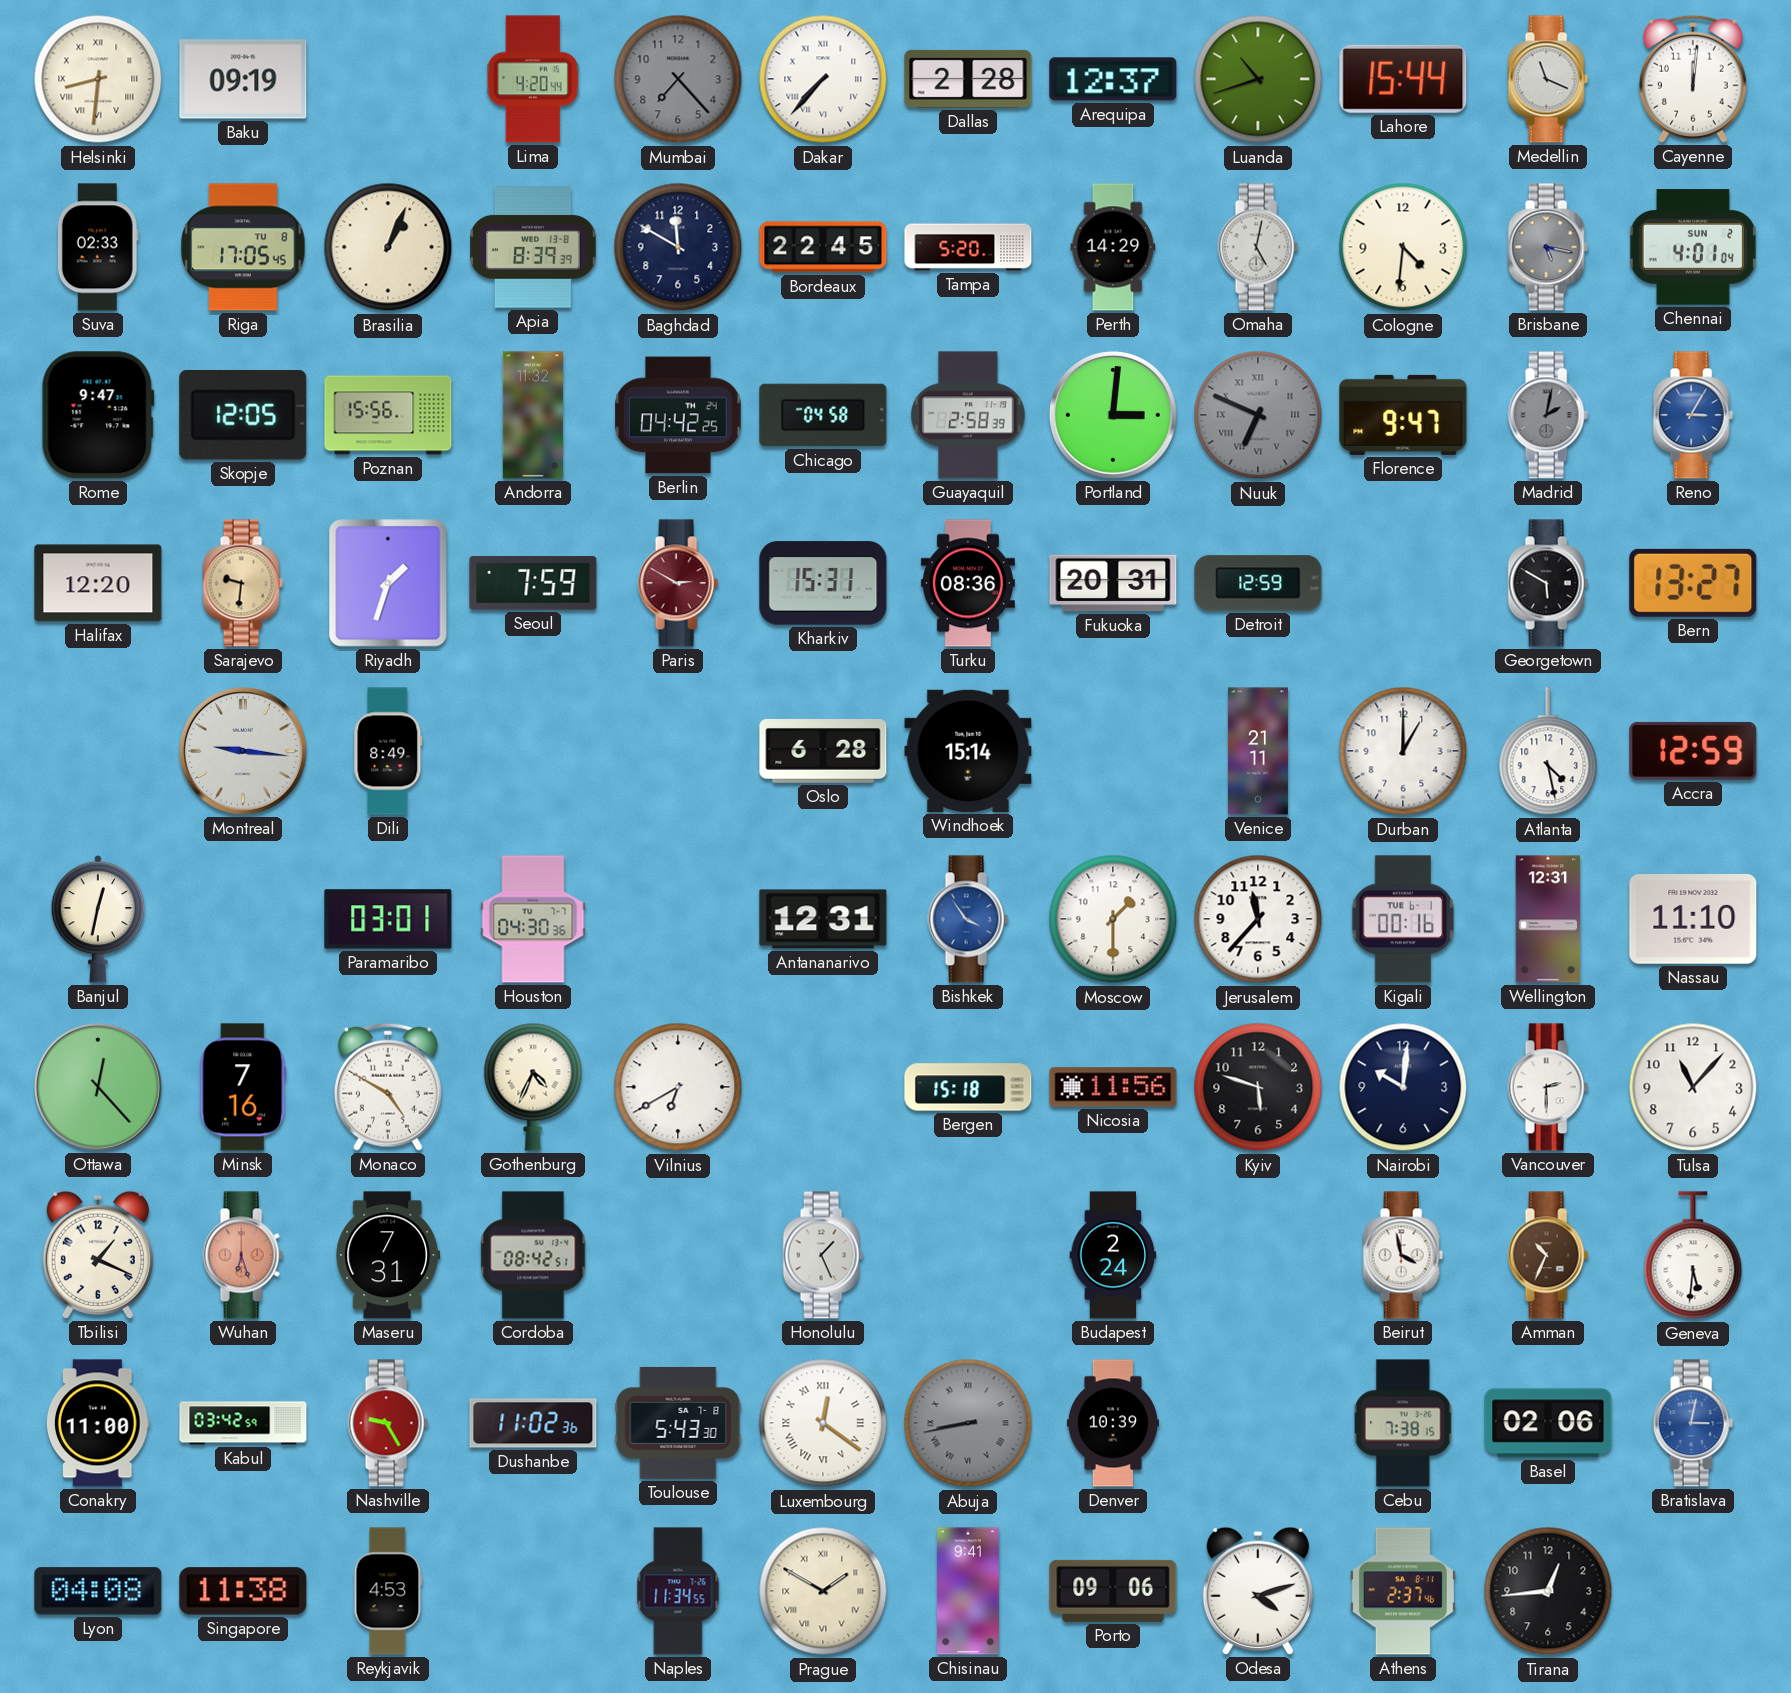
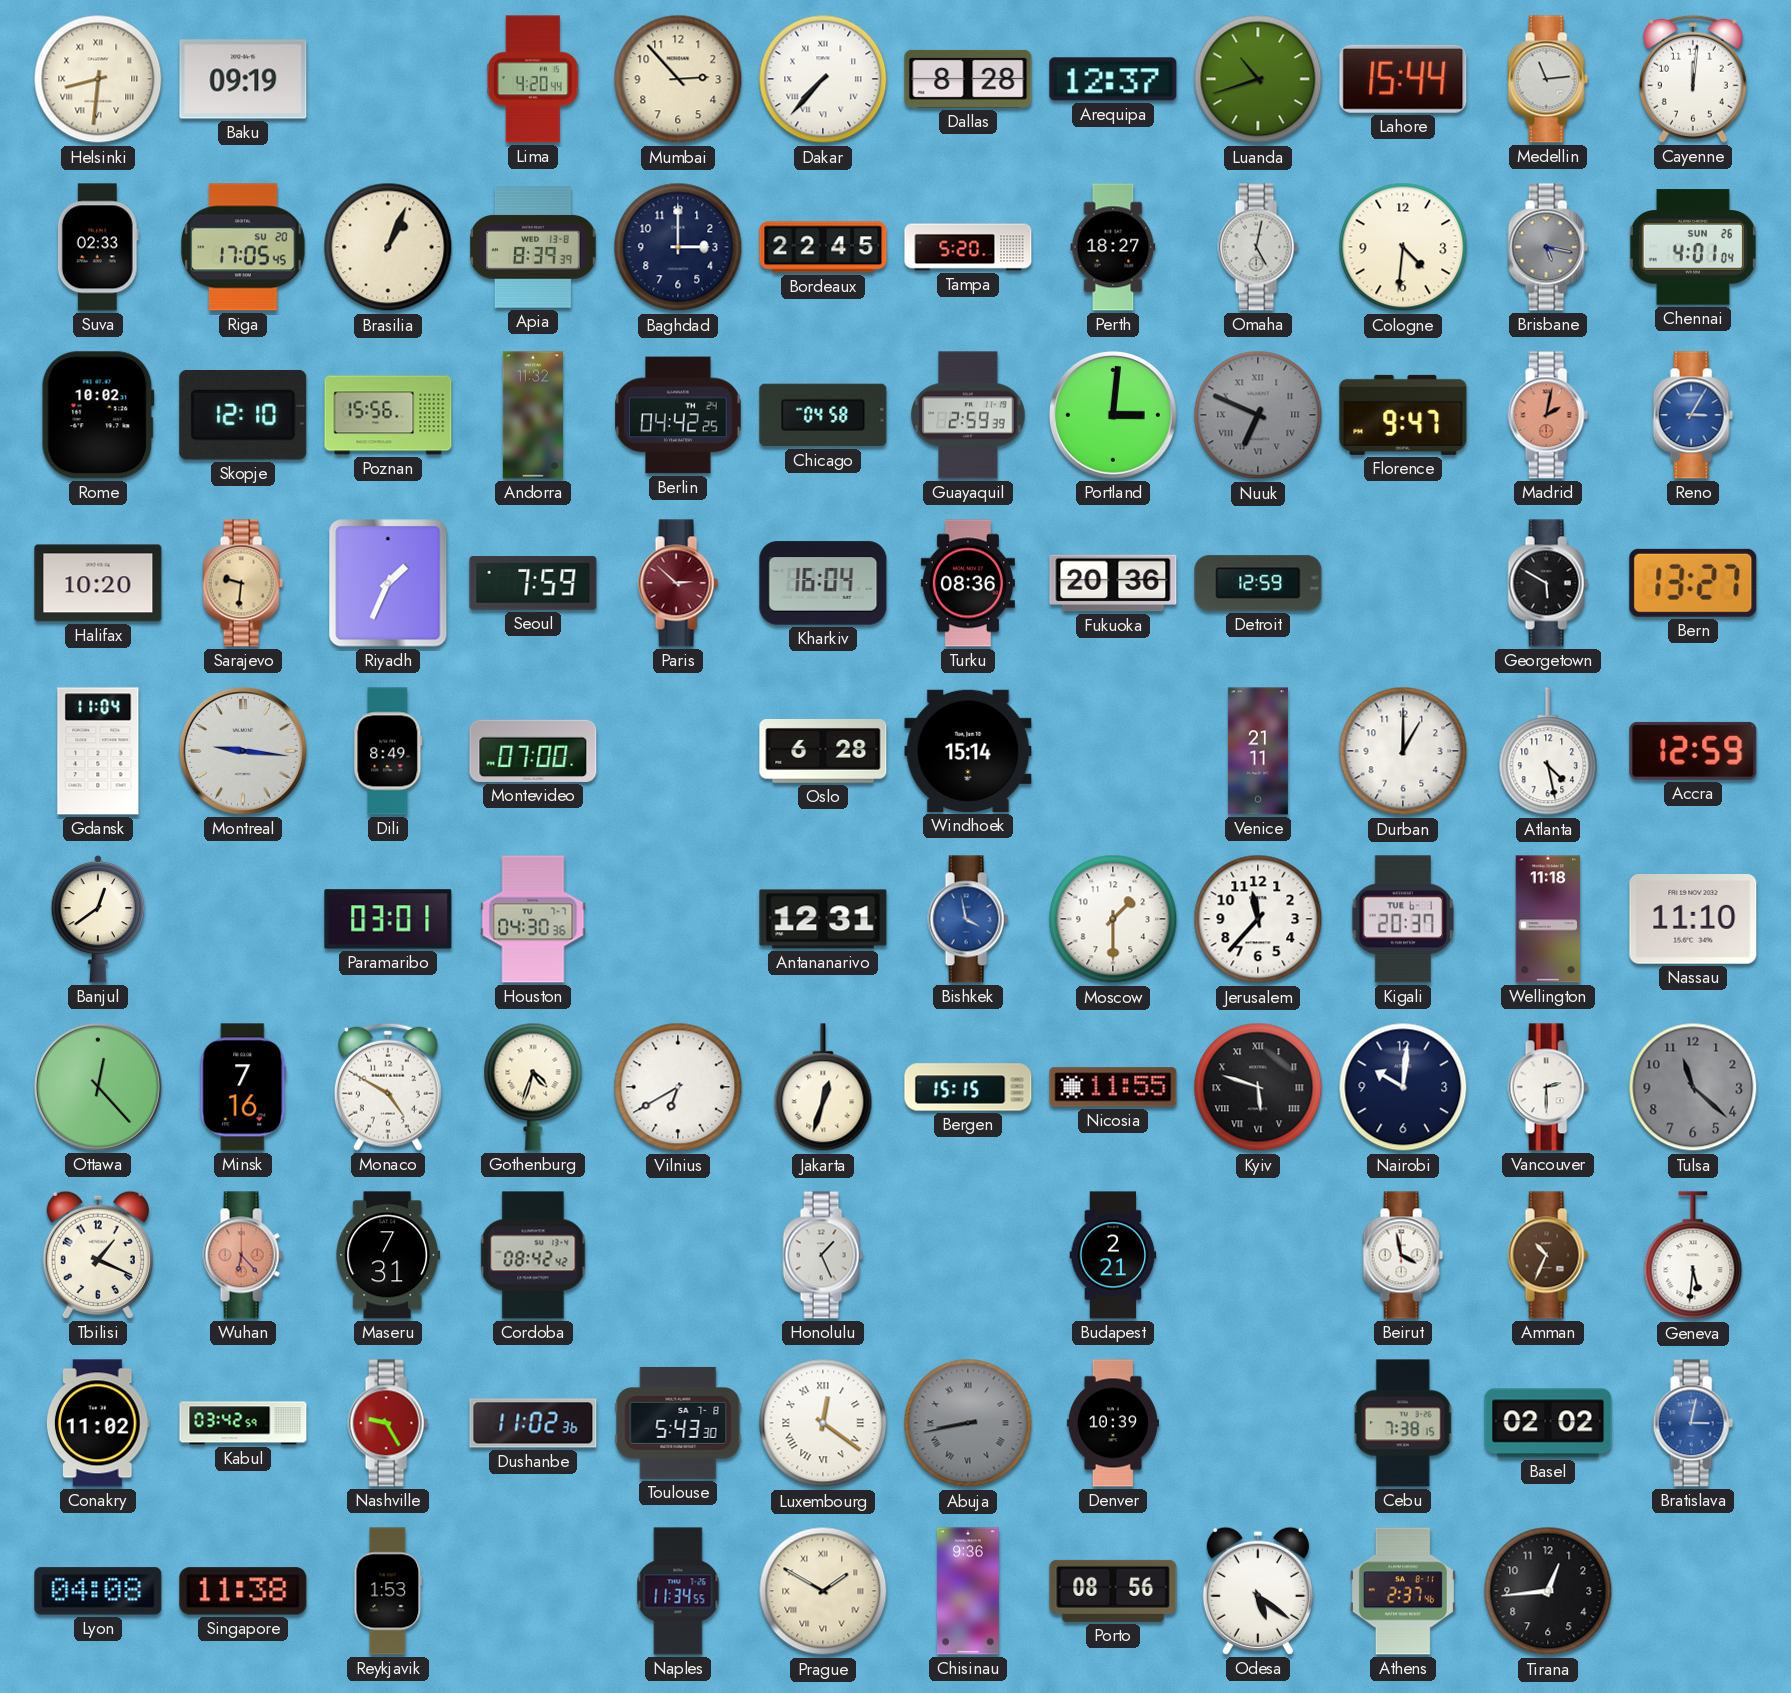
Mumbai: 7:23 -> 2:53 (678, 79)
Mumbai dial: grey -> cream (678, 79)
Dallas: 2:28 -> 8:28 (968, 79)
Medellin: 11:19 -> 11:14 (1548, 79)
Riga date: TU 8 -> SU 20 (243, 247)
Baghdad: 11:50 -> 3:00 (678, 247)
Perth: 14:29 -> 18:27 (1113, 247)
Chennai date: SUN 2 -> SUN 26 (1693, 247)
Rome: 9:47 -> 10:02 (98, 415)
Skopje: 12:05 -> 12:10 (243, 415)
Guayaquil: 2:58 -> 2:59 (968, 415)
Madrid dial: grey -> salmon (1548, 415)
Halifax: 12:20 -> 10:20 (98, 583)
Riyadh: 1:33 -> 1:34 (388, 583)
Paris: 2:50 -> 2:52 (678, 583)
Kharkiv: 15:31 -> 16:04 (823, 583)
Fukuoka: 20:31 -> 20:36 (1113, 583)
Gdansk: none -> 11:04 (98, 751)
Montevideo: none -> 07:00 (533, 751)
Banjul: 12:32 -> 12:39 (98, 919)
Bishkek: 3:54 -> 3:58 (968, 919)
Kigali: 00:16 -> 20:37 (1403, 919)
Wellington: 12:31 -> 11:18 (1548, 919)
Gothenburg: 4:34 -> 4:33 (533, 1087)
Jakarta: none -> 12:33 (823, 1088)
Bergen: 15:18 -> 15:15 (968, 1087)
Nicosia: 11:56 -> 11:55 (1113, 1087)
Kyiv numerals: Arabic -> Roman (1258, 1087)
Tulsa: 11:07 -> 11:22 (1693, 1087)
Tulsa dial: white -> grey (1693, 1087)
Wuhan: 6:27 -> 6:23 (243, 1255)
Cordoba: 08:42:51 -> 08:42:42 (533, 1255)
Budapest: 2:24 -> 2:21 (1113, 1255)
Conakry: 11:00 -> 11:02 (99, 1423)
Basel: 02:06 -> 02:02 (1548, 1423)
Reykjavik: 4:53 -> 1:53 (388, 1591)
Chisinau: 9:41 -> 9:36 (968, 1591)
Porto: 09:06 -> 08:56 (1113, 1591)
Odesa: 4:12 -> 5:21 (1258, 1591)
